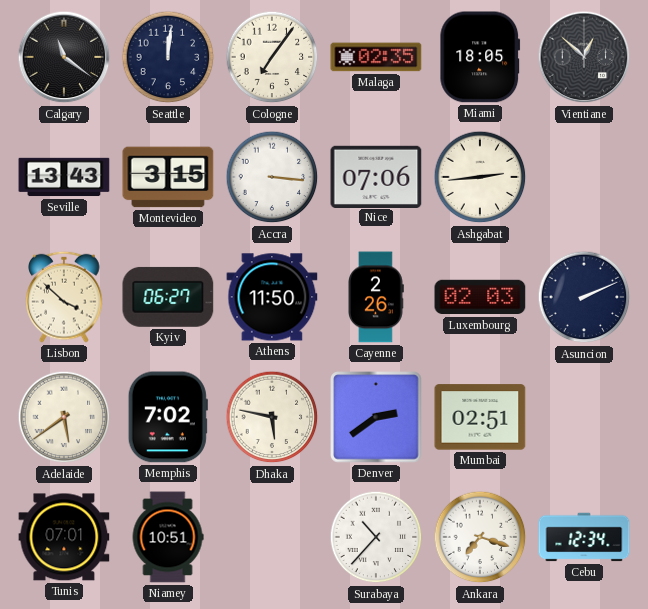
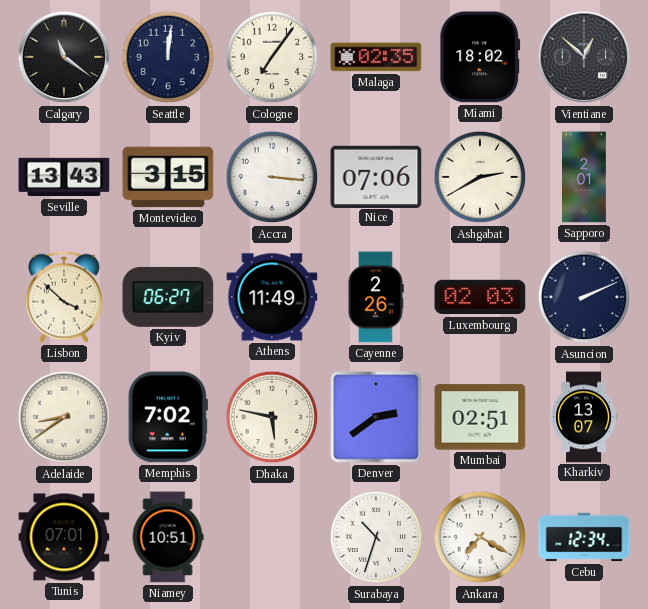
Miami: 18:05 -> 18:02 (480, 57)
Ashgabat: 2:44 -> 2:40 (480, 177)
Sapporo: none -> 2:01 (584, 177)
Athens: 11:50 -> 11:49 (272, 297)
Adelaide: 5:39 -> 8:39 (64, 417)
Kharkiv: none -> 13:07 (584, 417)
Surabaya: 10:37 -> 10:33 (376, 537)
Ankara: 7:18 -> 7:20 (480, 537)
